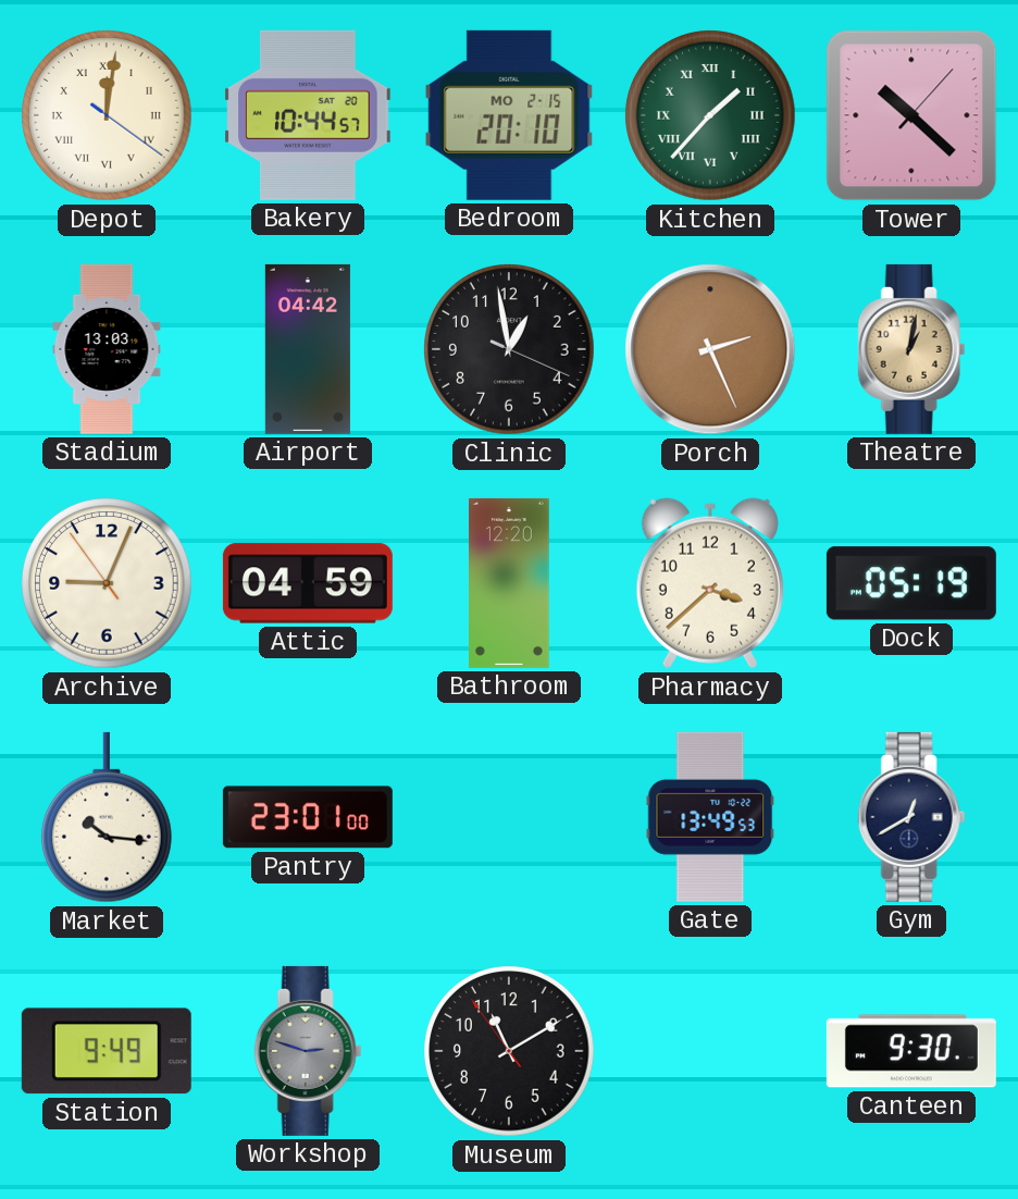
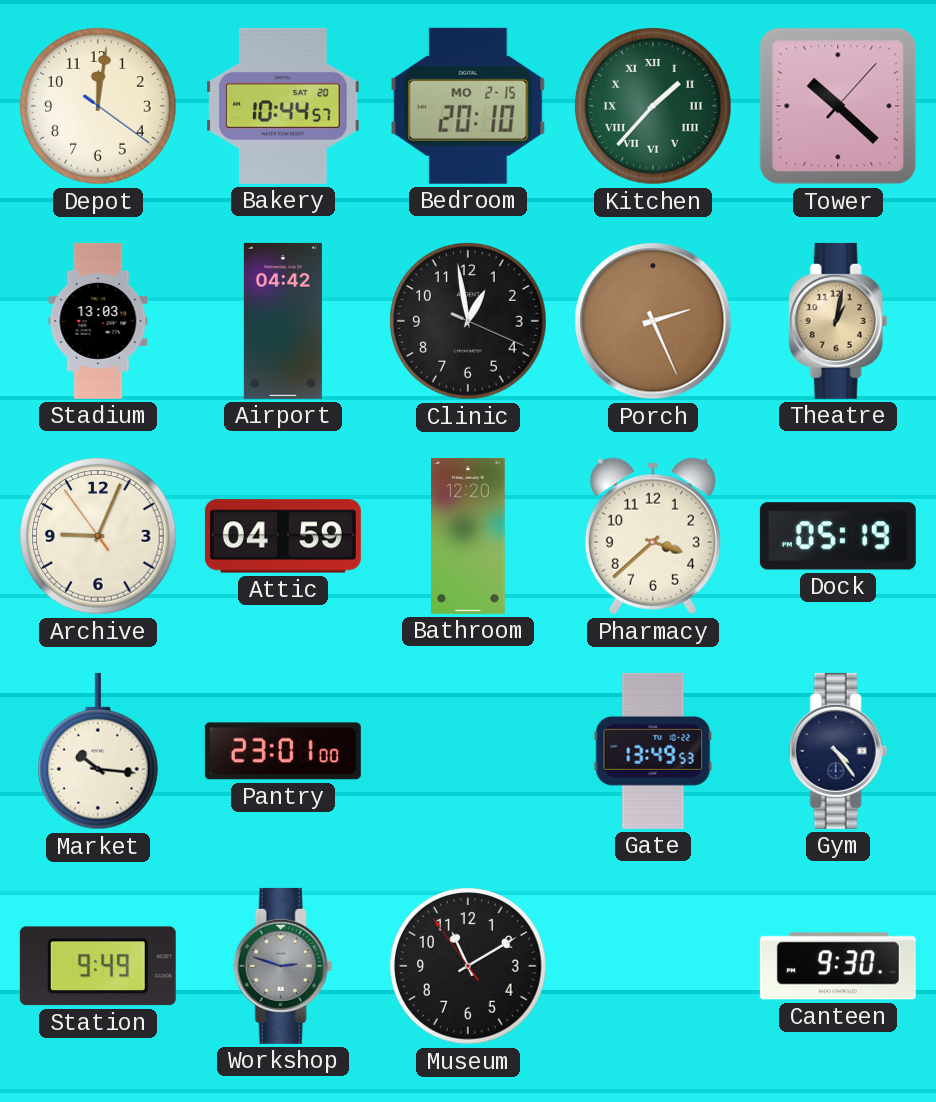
Depot numerals: Roman -> Arabic (98, 106)
Gym: 12:40 -> 4:24 (838, 751)
